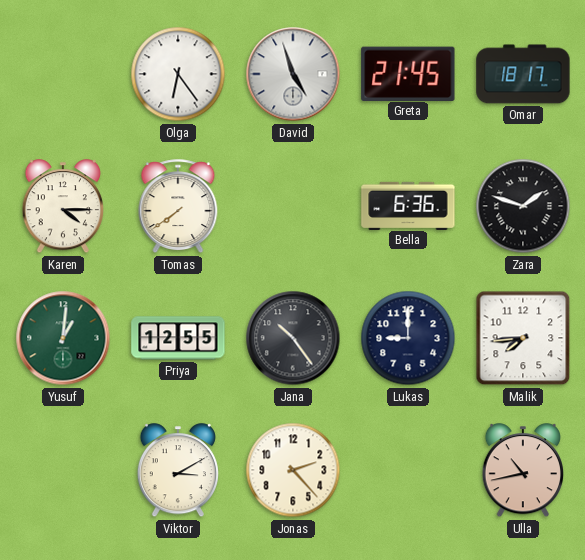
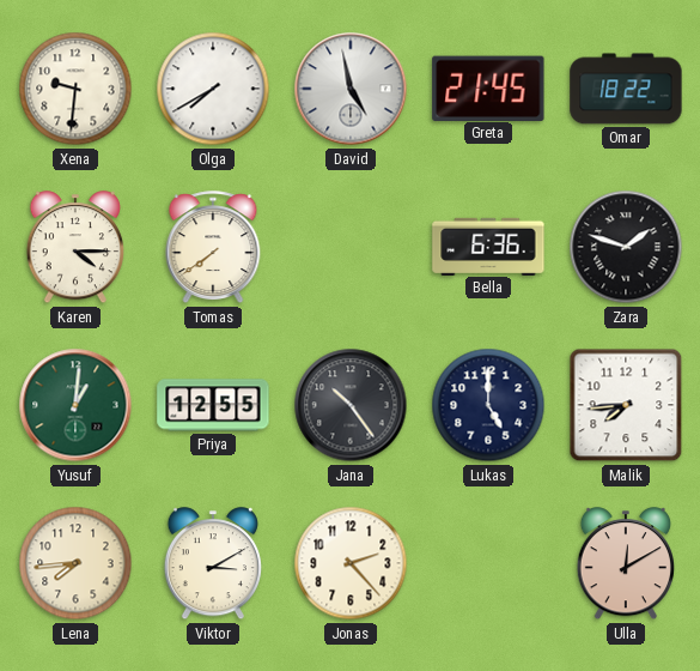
Xena: none -> 9:31 (75, 89)
Olga: 6:24 -> 7:40 (213, 89)
David: 4:57 -> 4:58 (351, 89)
Omar: 18:17 -> 18:22 (626, 89)
Lukas: 9:00 -> 5:00 (488, 405)
Lena: none -> 7:44 (75, 563)
Ulla: 10:43 -> 12:10 (626, 564)
